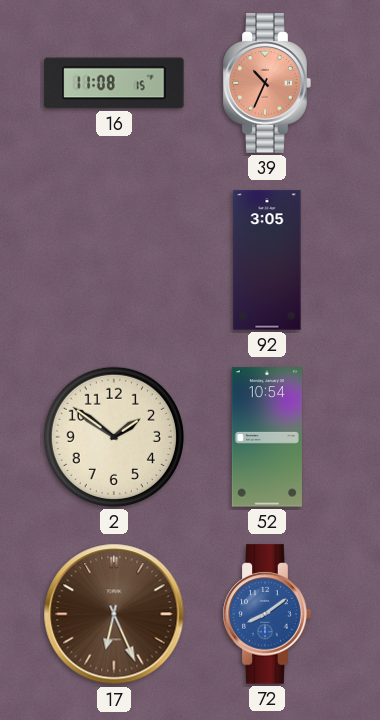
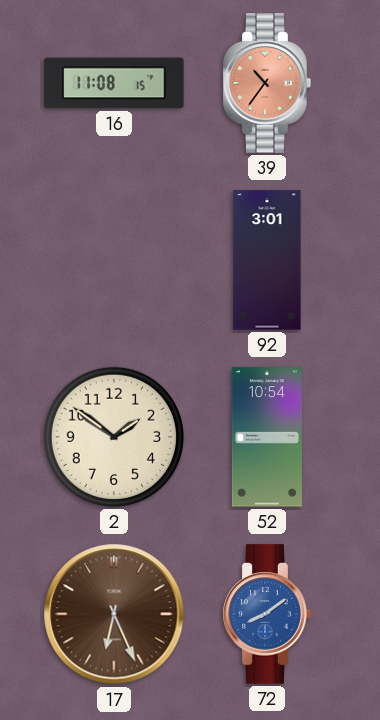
39: 10:34 -> 10:36 (267, 83)
92: 3:05 -> 3:01 (267, 260)
